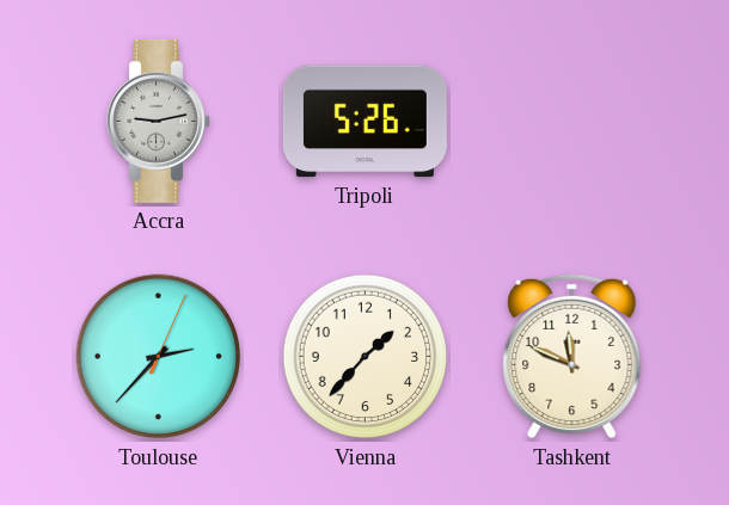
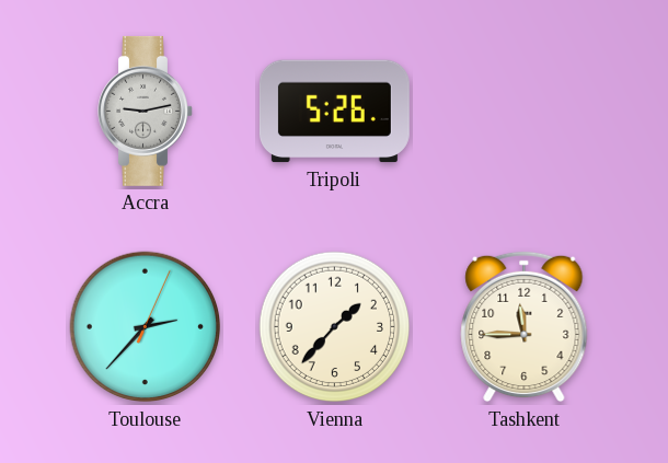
Tashkent: 11:49 -> 11:45 (525, 327)
